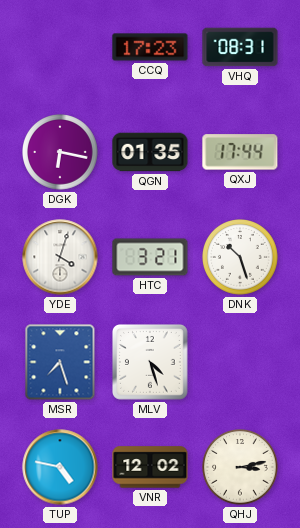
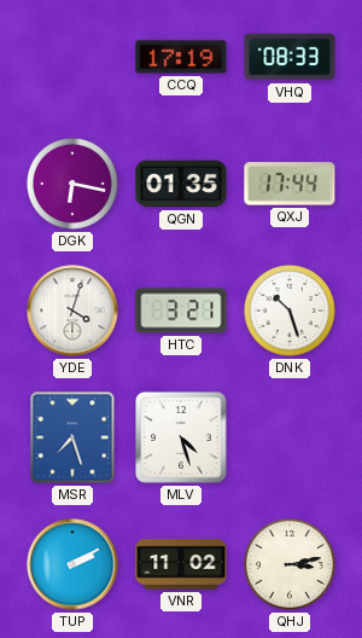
CCQ: 17:23 -> 17:19 (181, 57)
VHQ: 08:31 -> 08:33 (290, 57)
TUP: 4:47 -> 2:10 (72, 564)
VNR: 12:02 -> 11:02 (181, 564)
